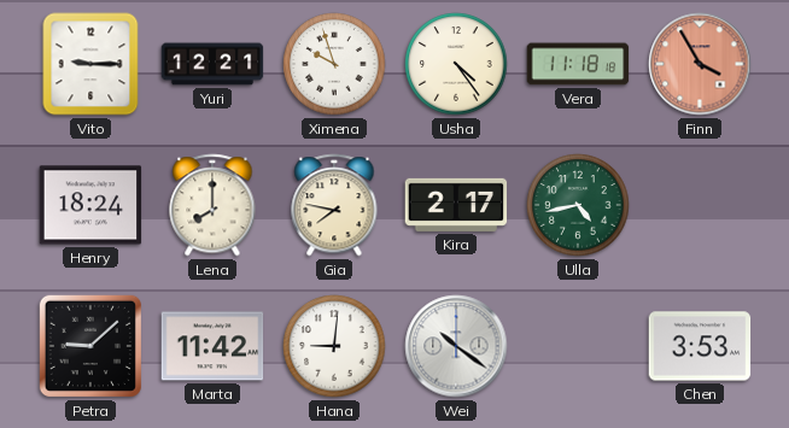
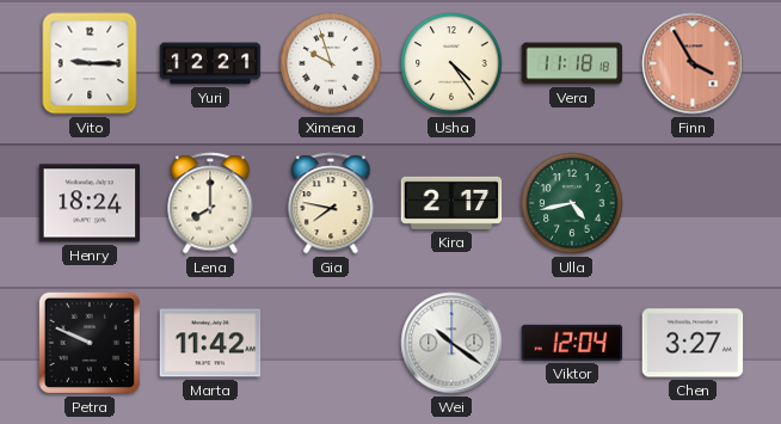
Petra: 9:08 -> 9:49 (90, 343)
Hana: 9:01 -> none (334, 346)
Viktor: none -> 12:04 (572, 343)
Chen: 3:53 -> 3:27 (693, 343)
